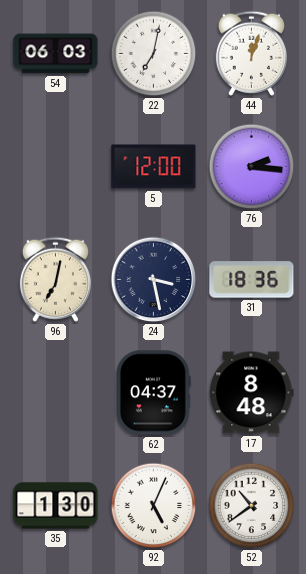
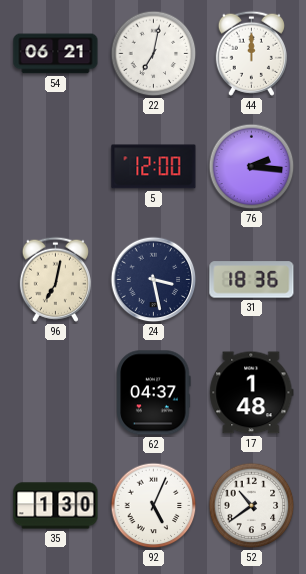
54: 06:03 -> 06:21 (56, 54)
44: 12:03 -> 12:00 (251, 53)
17: 8:48 -> 1:48 (252, 393)
